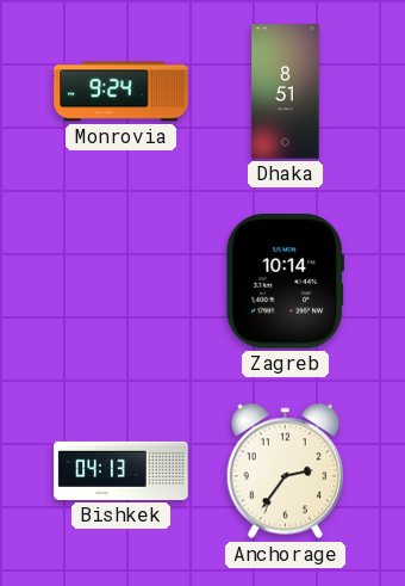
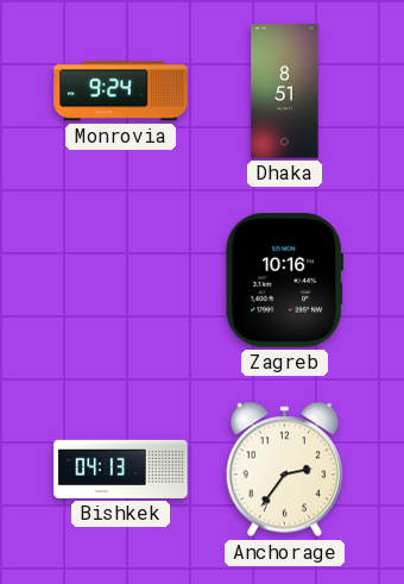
Zagreb: 10:14 -> 10:16 (284, 281)
